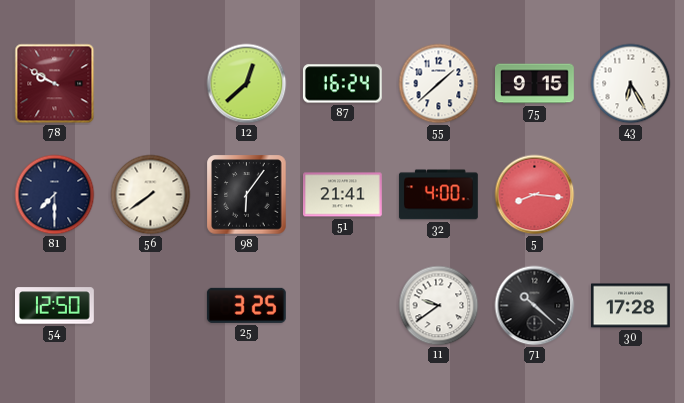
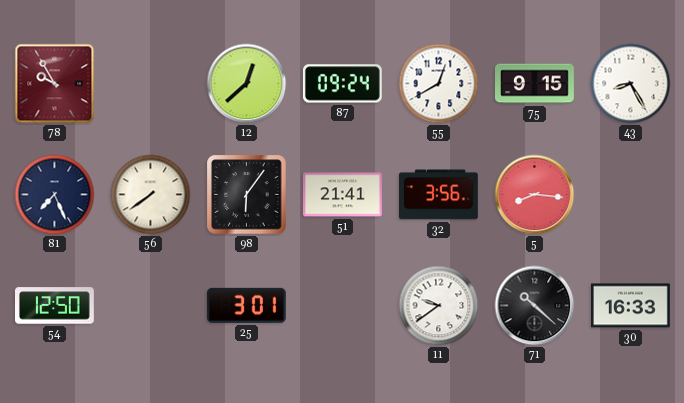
78: 9:50 -> 9:55 (55, 84)
87: 16:24 -> 09:24 (342, 84)
55: 1:38 -> 12:40 (439, 84)
43: 6:25 -> 8:25 (631, 84)
81: 7:30 -> 7:26 (55, 195)
32: 4:00 -> 3:56 (438, 195)
25: 3:25 -> 3:01 (246, 305)
30: 17:28 -> 16:33 (631, 306)
